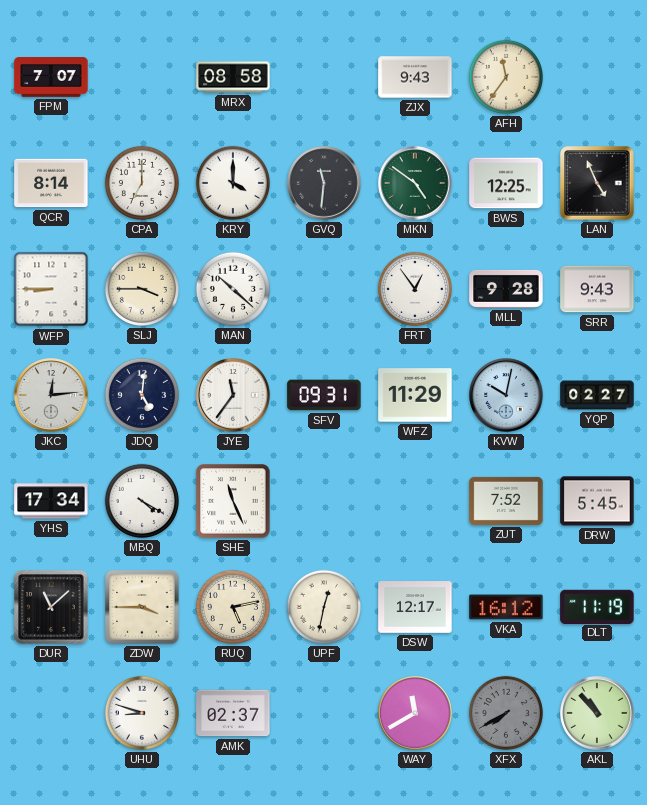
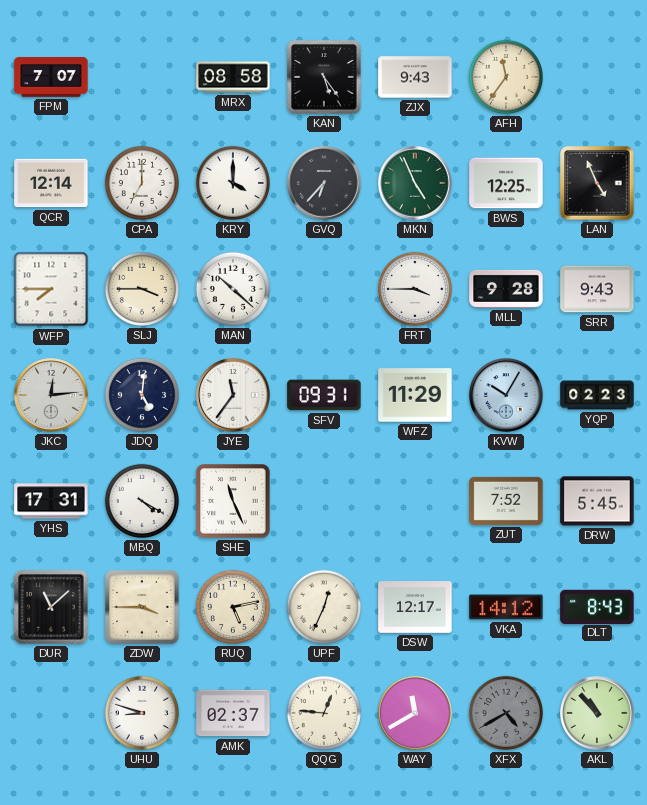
KAN: none -> 5:24 (324, 77)
QCR: 8:14 -> 12:14 (51, 183)
GVQ: 11:31 -> 6:37 (324, 183)
MKN: 4:51 -> 4:56 (415, 183)
WFP: 8:45 -> 7:45 (51, 289)
FRT: 12:54 -> 3:45 (415, 289)
KVW: 10:02 -> 10:05 (506, 395)
YQP: 02:27 -> 02:23 (597, 395)
YHS: 17:34 -> 17:31 (51, 501)
UPF: 12:32 -> 12:34 (324, 607)
VKA: 16:12 -> 14:12 (506, 607)
DLT: 11:19 -> 8:43 (597, 606)
QQG: none -> 12:46 (324, 713)
XFX: 7:40 -> 4:40 (506, 713)
